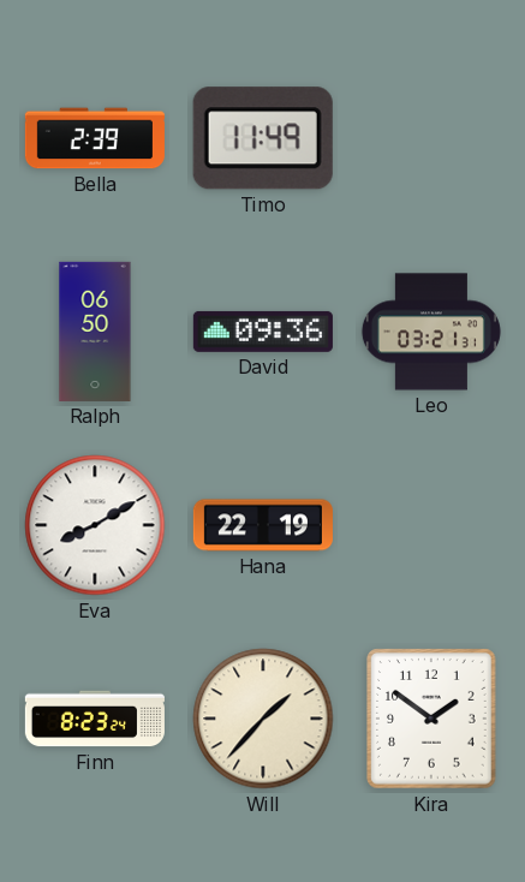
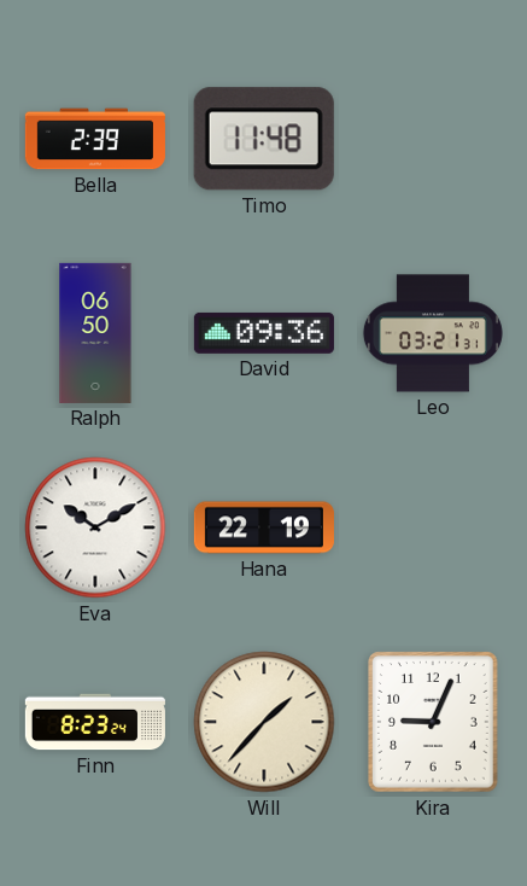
Timo: 11:49 -> 11:48 (264, 139)
Eva: 8:10 -> 10:10 (95, 527)
Kira: 1:51 -> 9:04 (433, 722)
